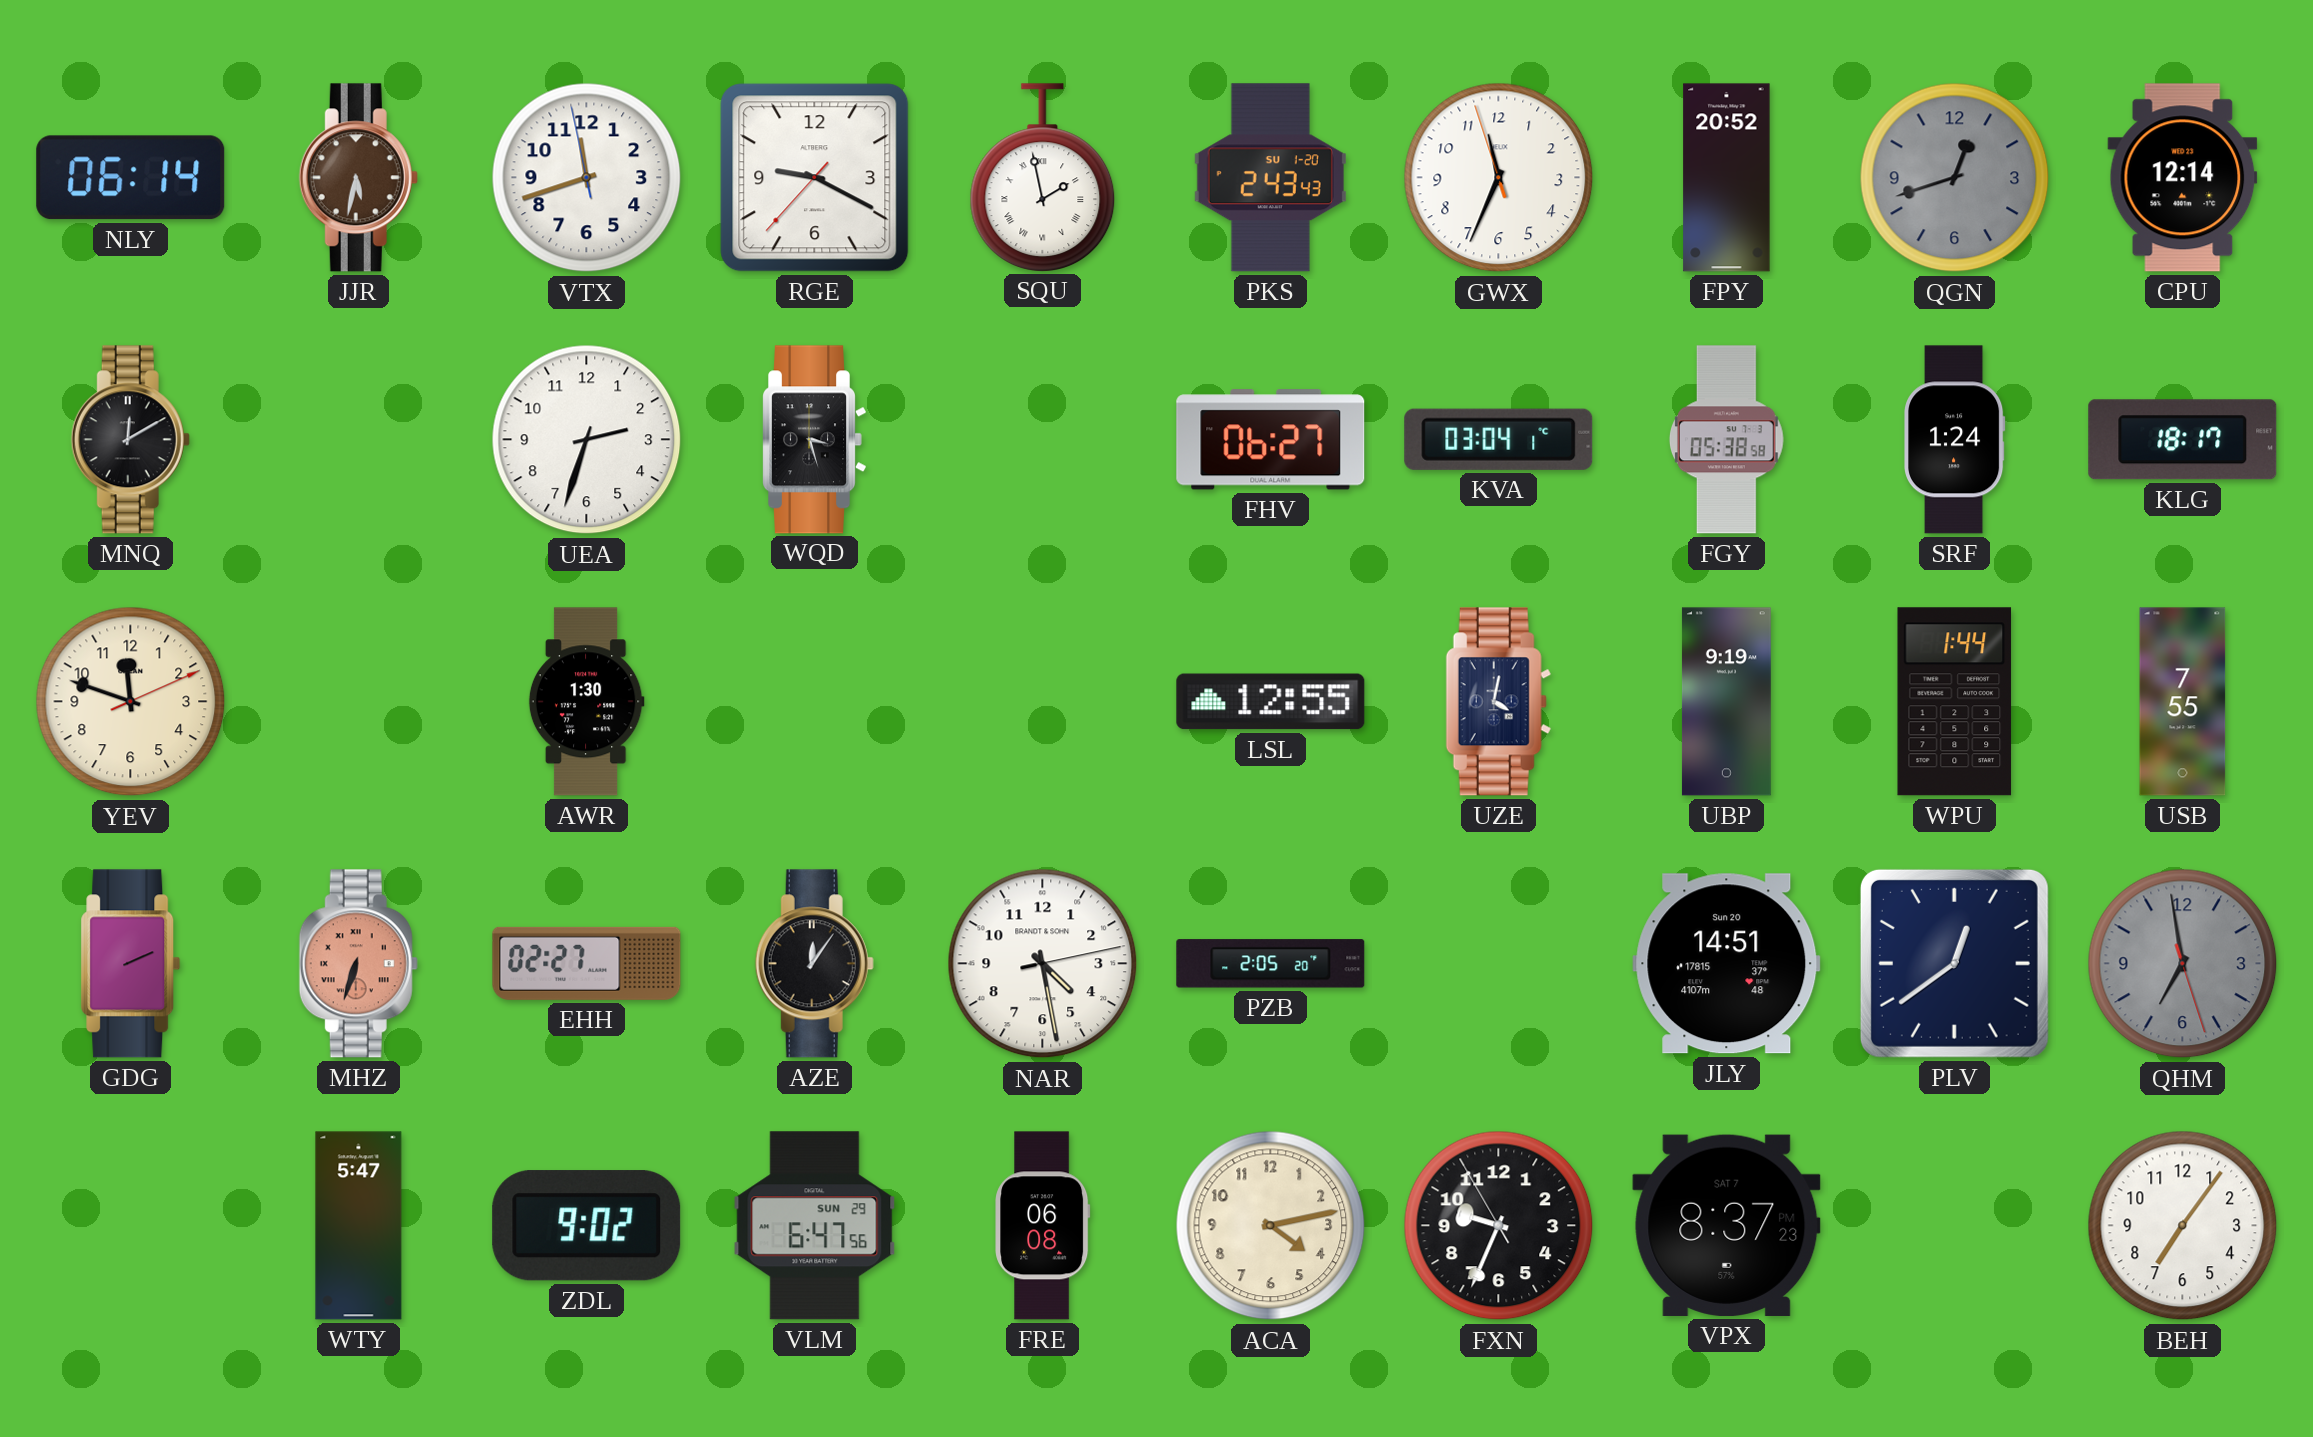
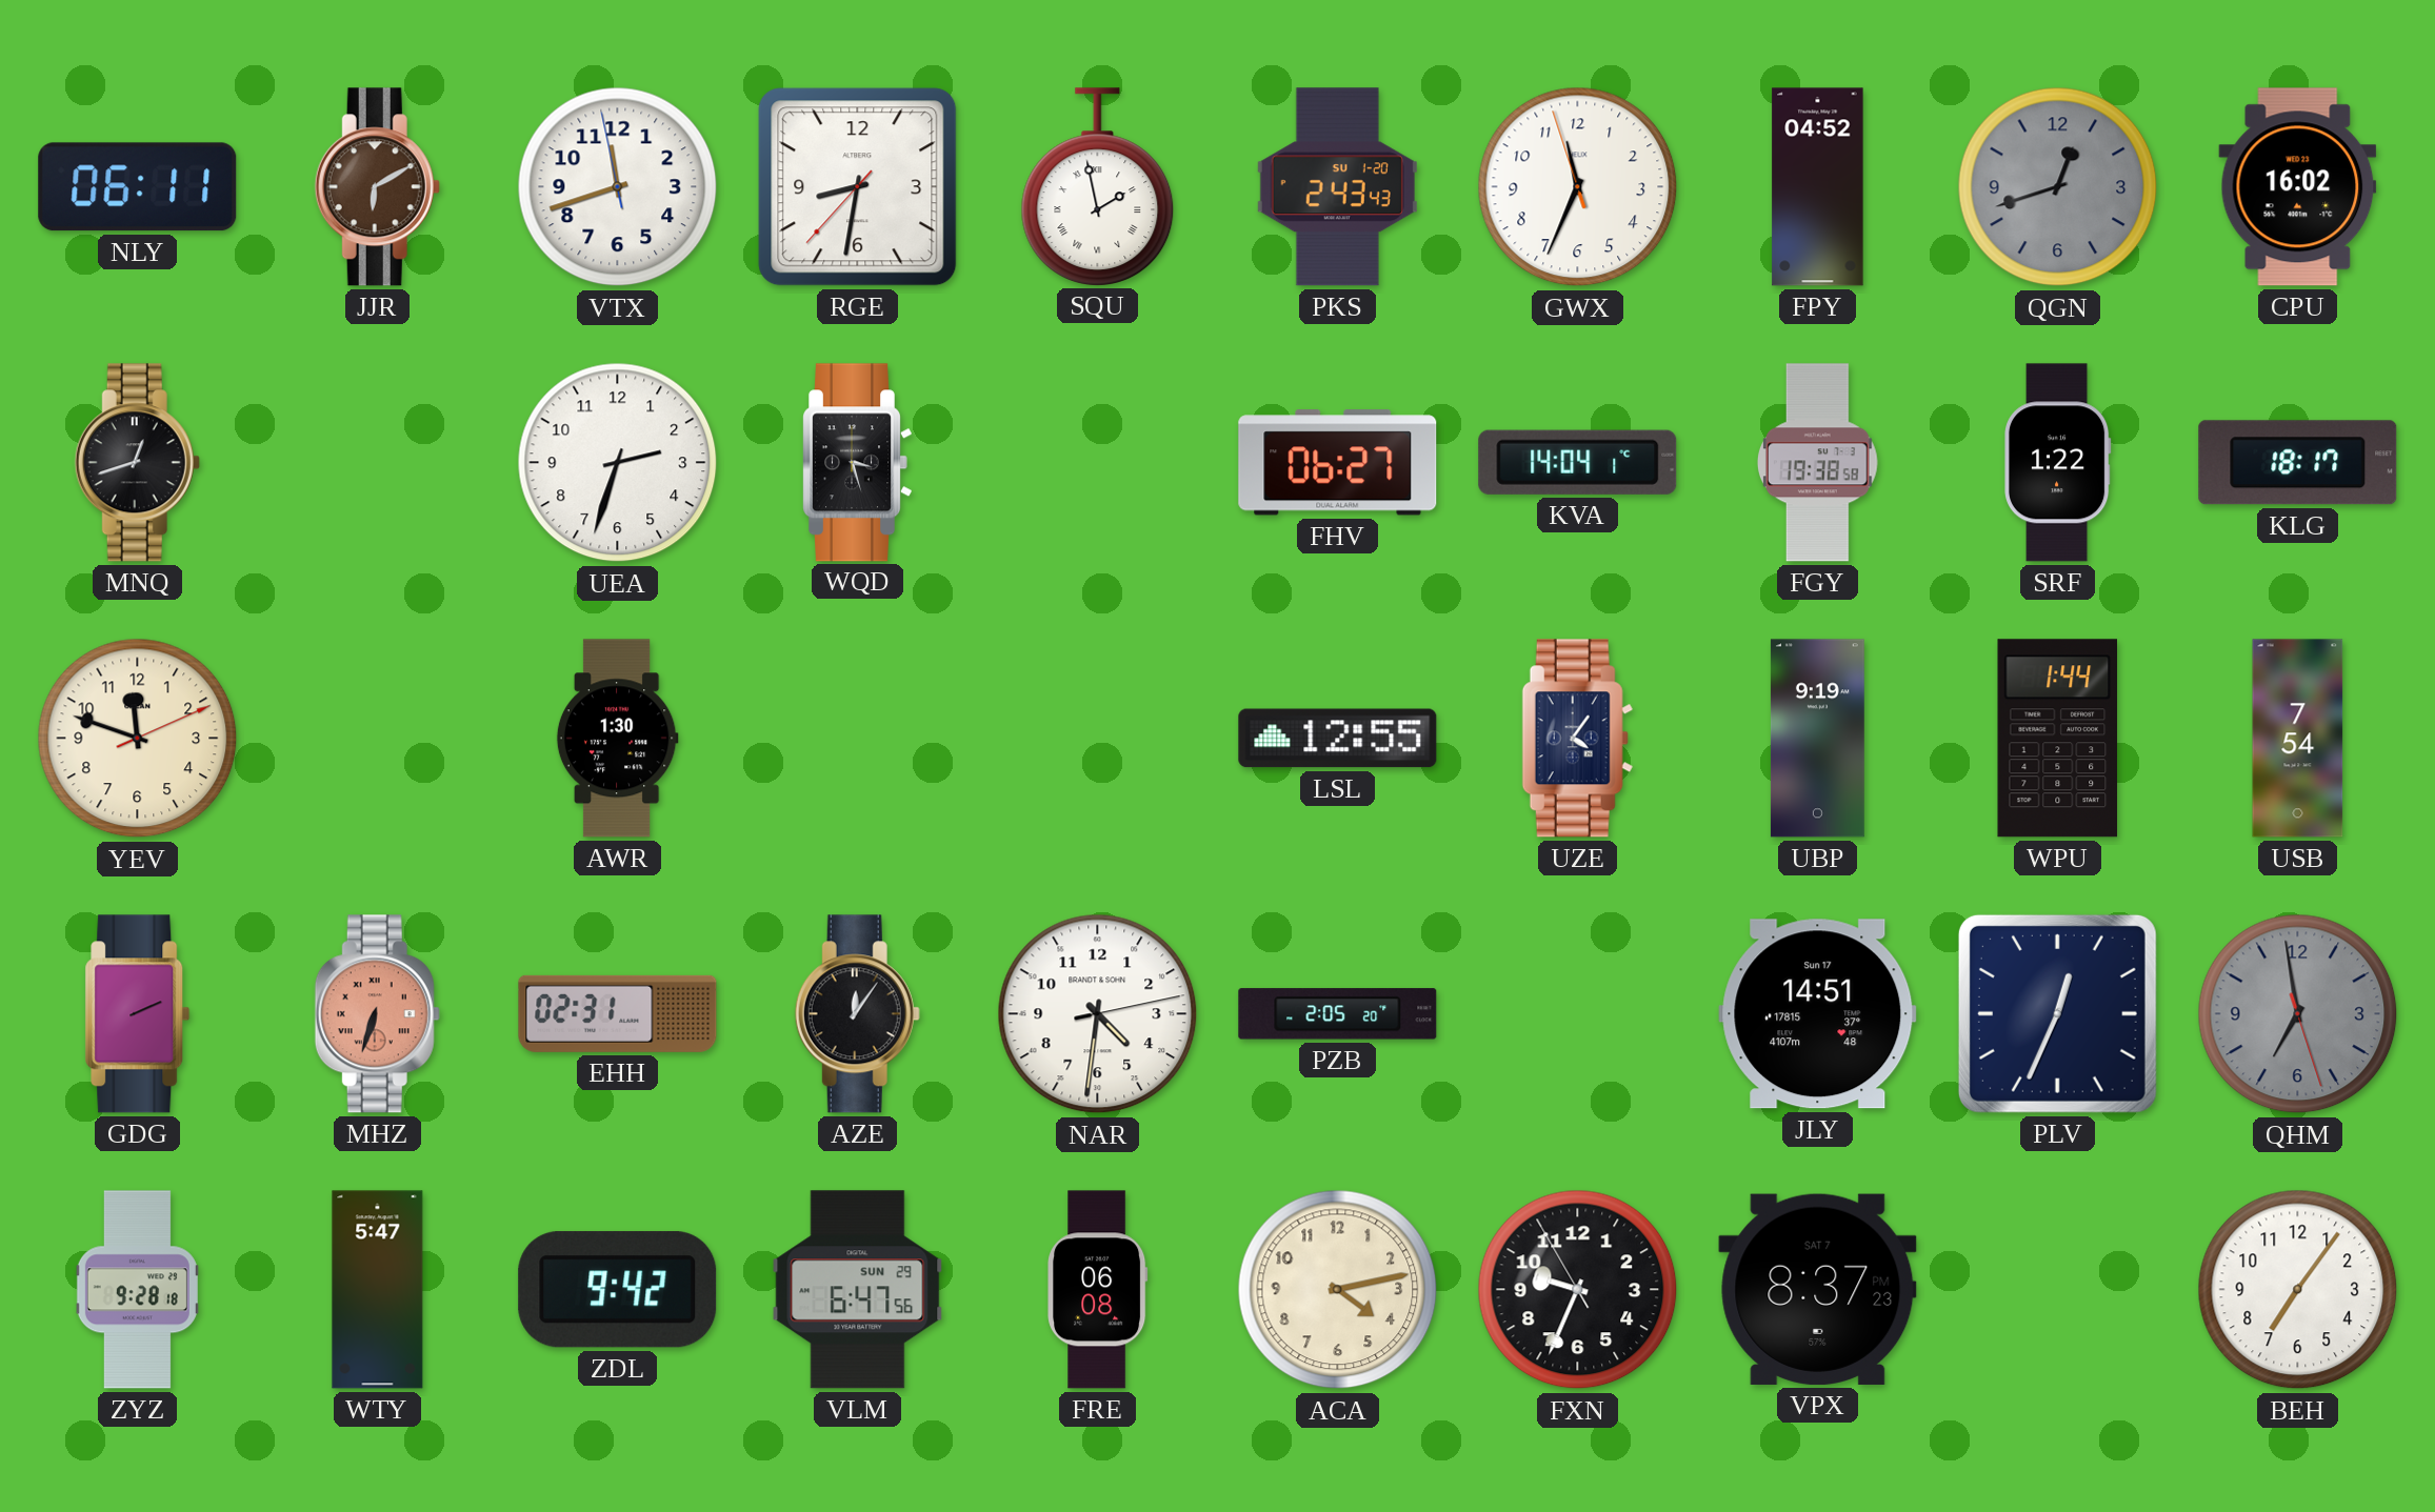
NLY: 06:14 -> 06:11 (138, 187)
JJR: 5:32 -> 6:10 (377, 187)
RGE: 9:19 -> 8:31 (858, 187)
FPY: 20:52 -> 04:52 (1818, 187)
CPU: 12:14 -> 16:02 (2298, 187)
MNQ: 12:10 -> 12:42 (137, 463)
KVA: 03:04 -> 14:04 (1578, 462)
FGY: 05:38 -> 19:38 (1818, 463)
SRF: 1:24 -> 1:22 (2058, 463)
UZE: 4:02 -> 4:06 (1577, 739)
USB: 7:55 -> 7:54 (2298, 739)
EHH: 02:27 -> 02:31 (618, 1013)
NAR: 4:28 -> 4:31 (1098, 1014)
JLY date: Sun 20 -> Sun 17 (1818, 1014)
PLV: 12:39 -> 12:34 (2057, 1013)
ZYZ: none -> 9:28 (137, 1290)
ZDL: 9:02 -> 9:42 (618, 1290)
